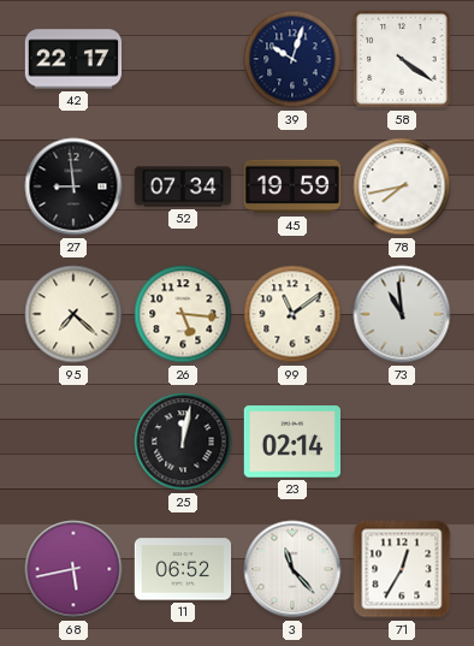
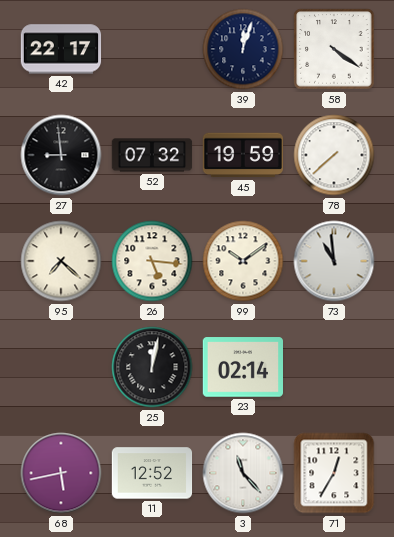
39: 10:03 -> 12:03 (243, 49)
52: 07:34 -> 07:32 (152, 155)
78: 7:43 -> 7:38 (334, 155)
99: 11:09 -> 10:09 (243, 261)
11: 06:52 -> 12:52 (152, 473)
